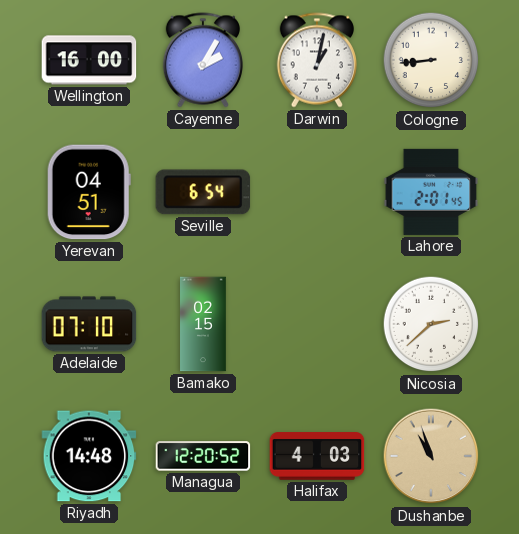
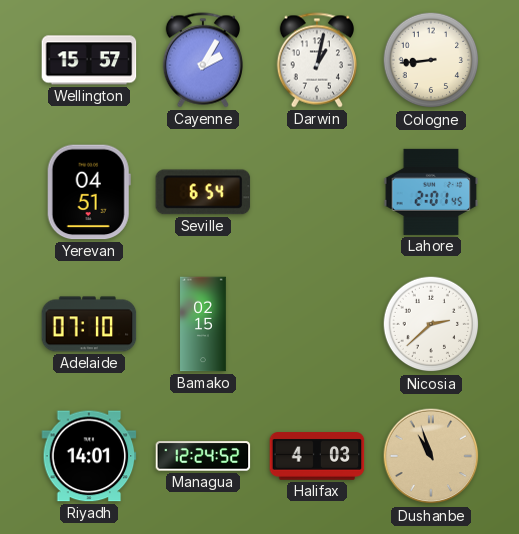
Wellington: 16:00 -> 15:57 (89, 60)
Riyadh: 14:48 -> 14:01 (89, 456)
Managua: 12:20 -> 12:24 (203, 456)
